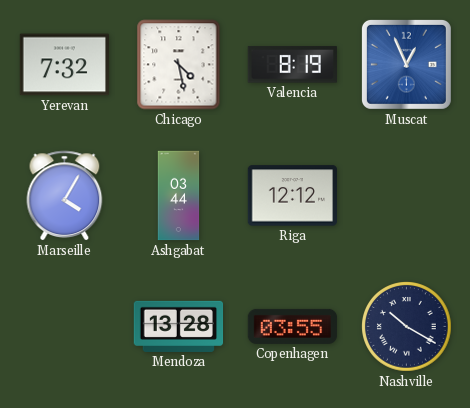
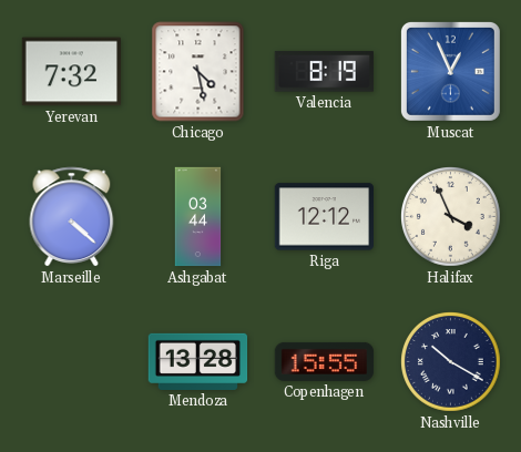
Marseille: 4:05 -> 4:22 (72, 217)
Halifax: none -> 3:56 (451, 217)
Copenhagen: 03:55 -> 15:55 (325, 361)
